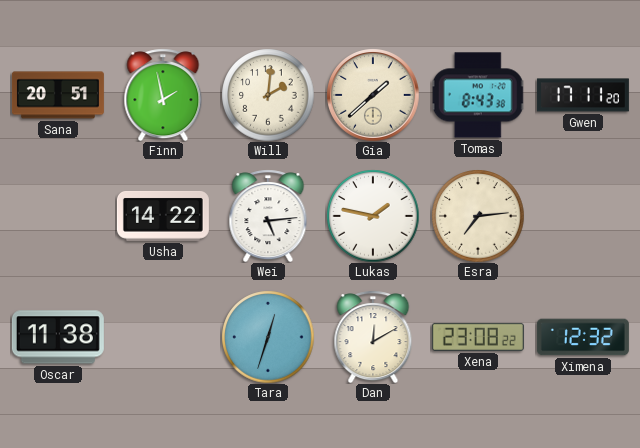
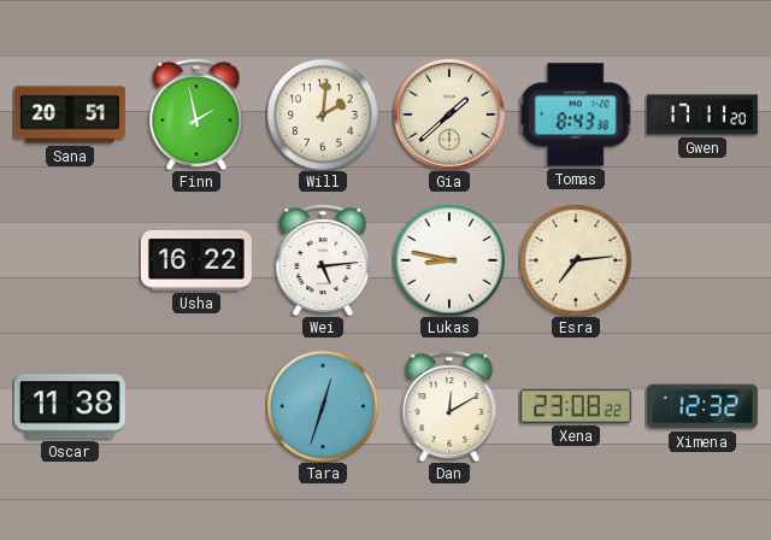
Usha: 14:22 -> 16:22 (196, 260)
Lukas: 1:47 -> 8:47 (449, 260)
